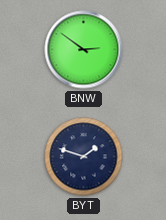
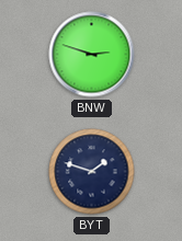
BNW: 2:51 -> 2:48 (92, 55)
